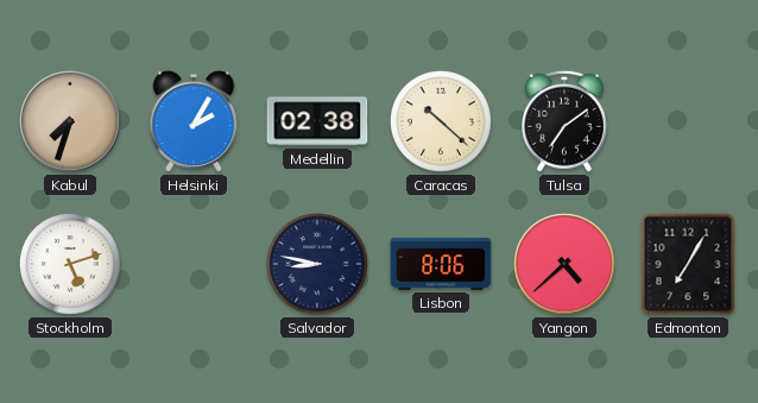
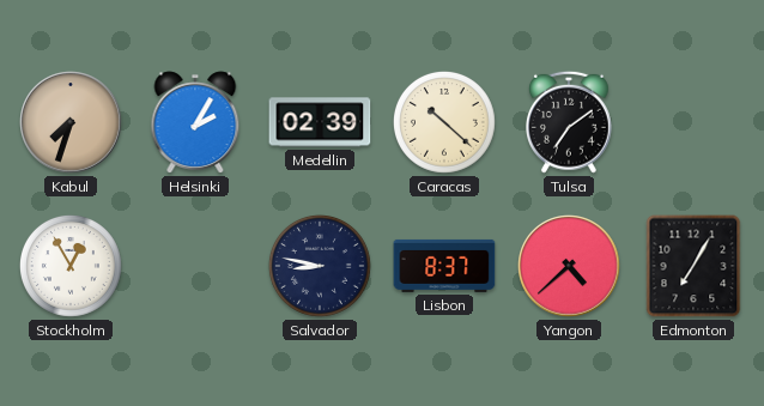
Medellin: 02:38 -> 02:39 (320, 122)
Stockholm: 5:12 -> 12:55 (71, 266)
Lisbon: 8:06 -> 8:37 (444, 266)
